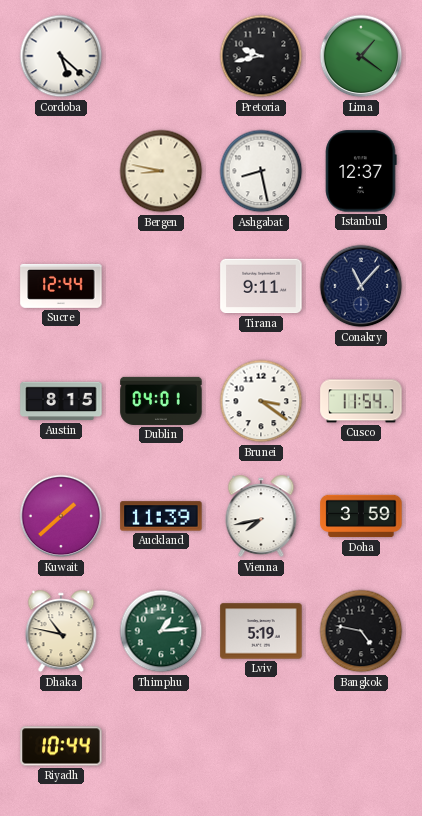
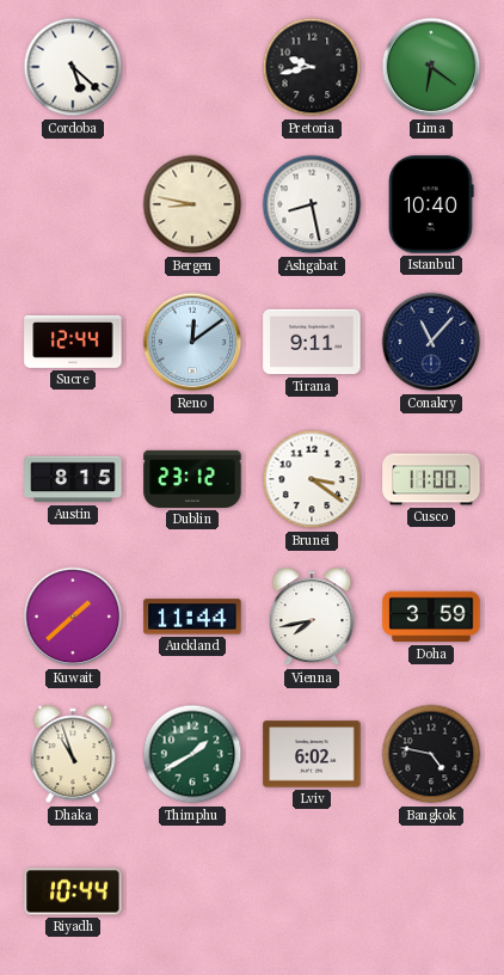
Lima: 1:21 -> 6:21 (431, 67)
Istanbul: 12:37 -> 10:40 (431, 204)
Reno: none -> 12:09 (192, 342)
Dublin: 04:01 -> 23:12 (192, 479)
Cusco: 11:54 -> 11:00 (431, 479)
Auckland: 11:39 -> 11:44 (192, 617)
Dhaka: 10:47 -> 10:57 (73, 754)
Thimphu: 1:14 -> 1:40 (192, 754)
Lviv: 5:19 -> 6:02 (312, 754)
